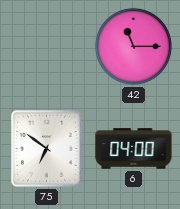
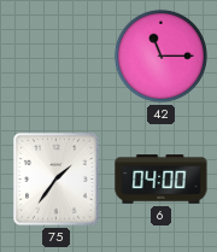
75: 6:51 -> 1:36 (57, 180)
